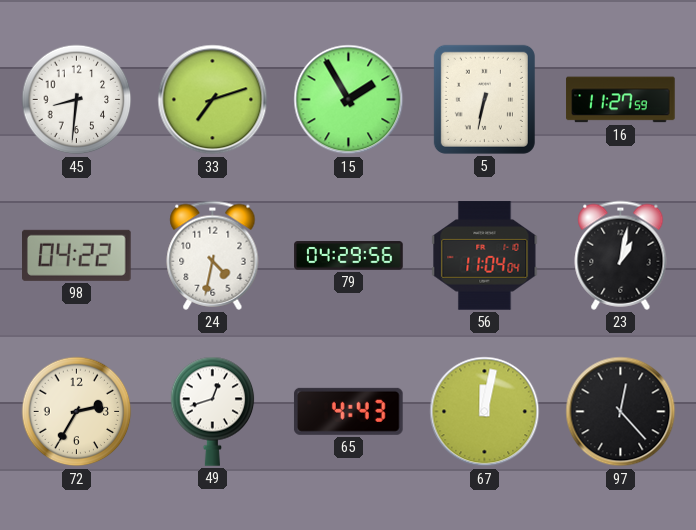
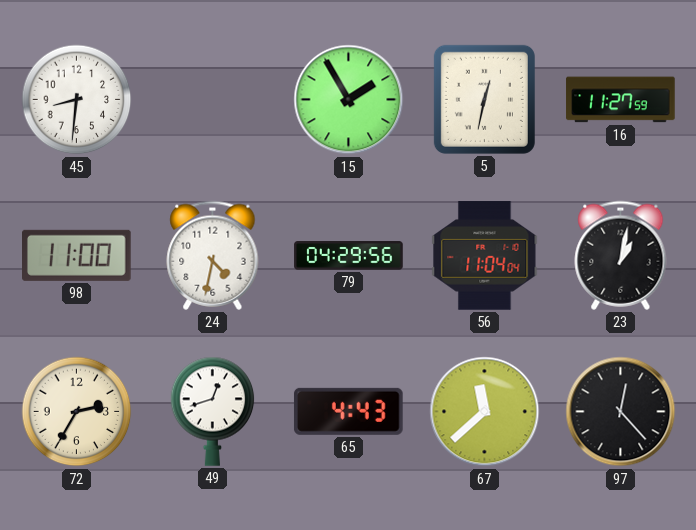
33: 7:12 -> none (213, 100)
5: 6:32 -> 12:32 (484, 99)
98: 04:22 -> 11:00 (77, 255)
67: 12:02 -> 11:38 (485, 412)
